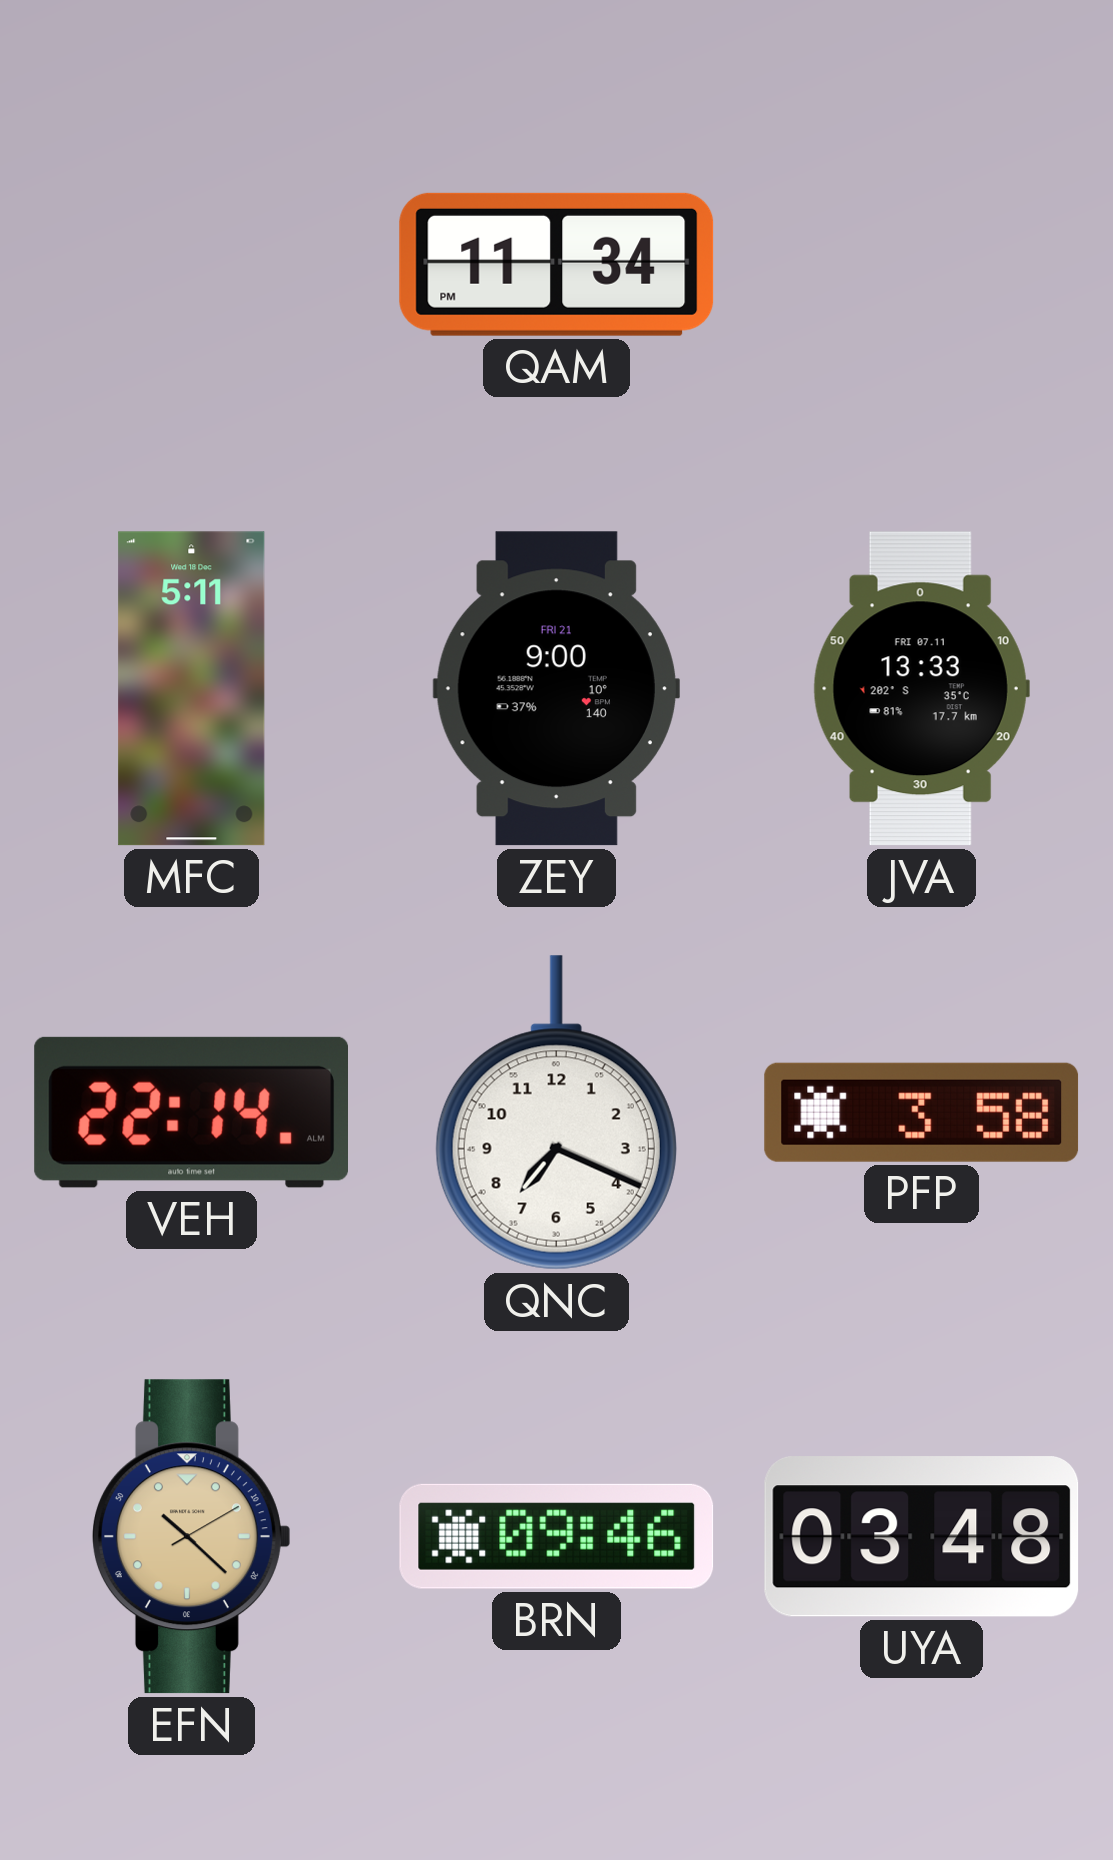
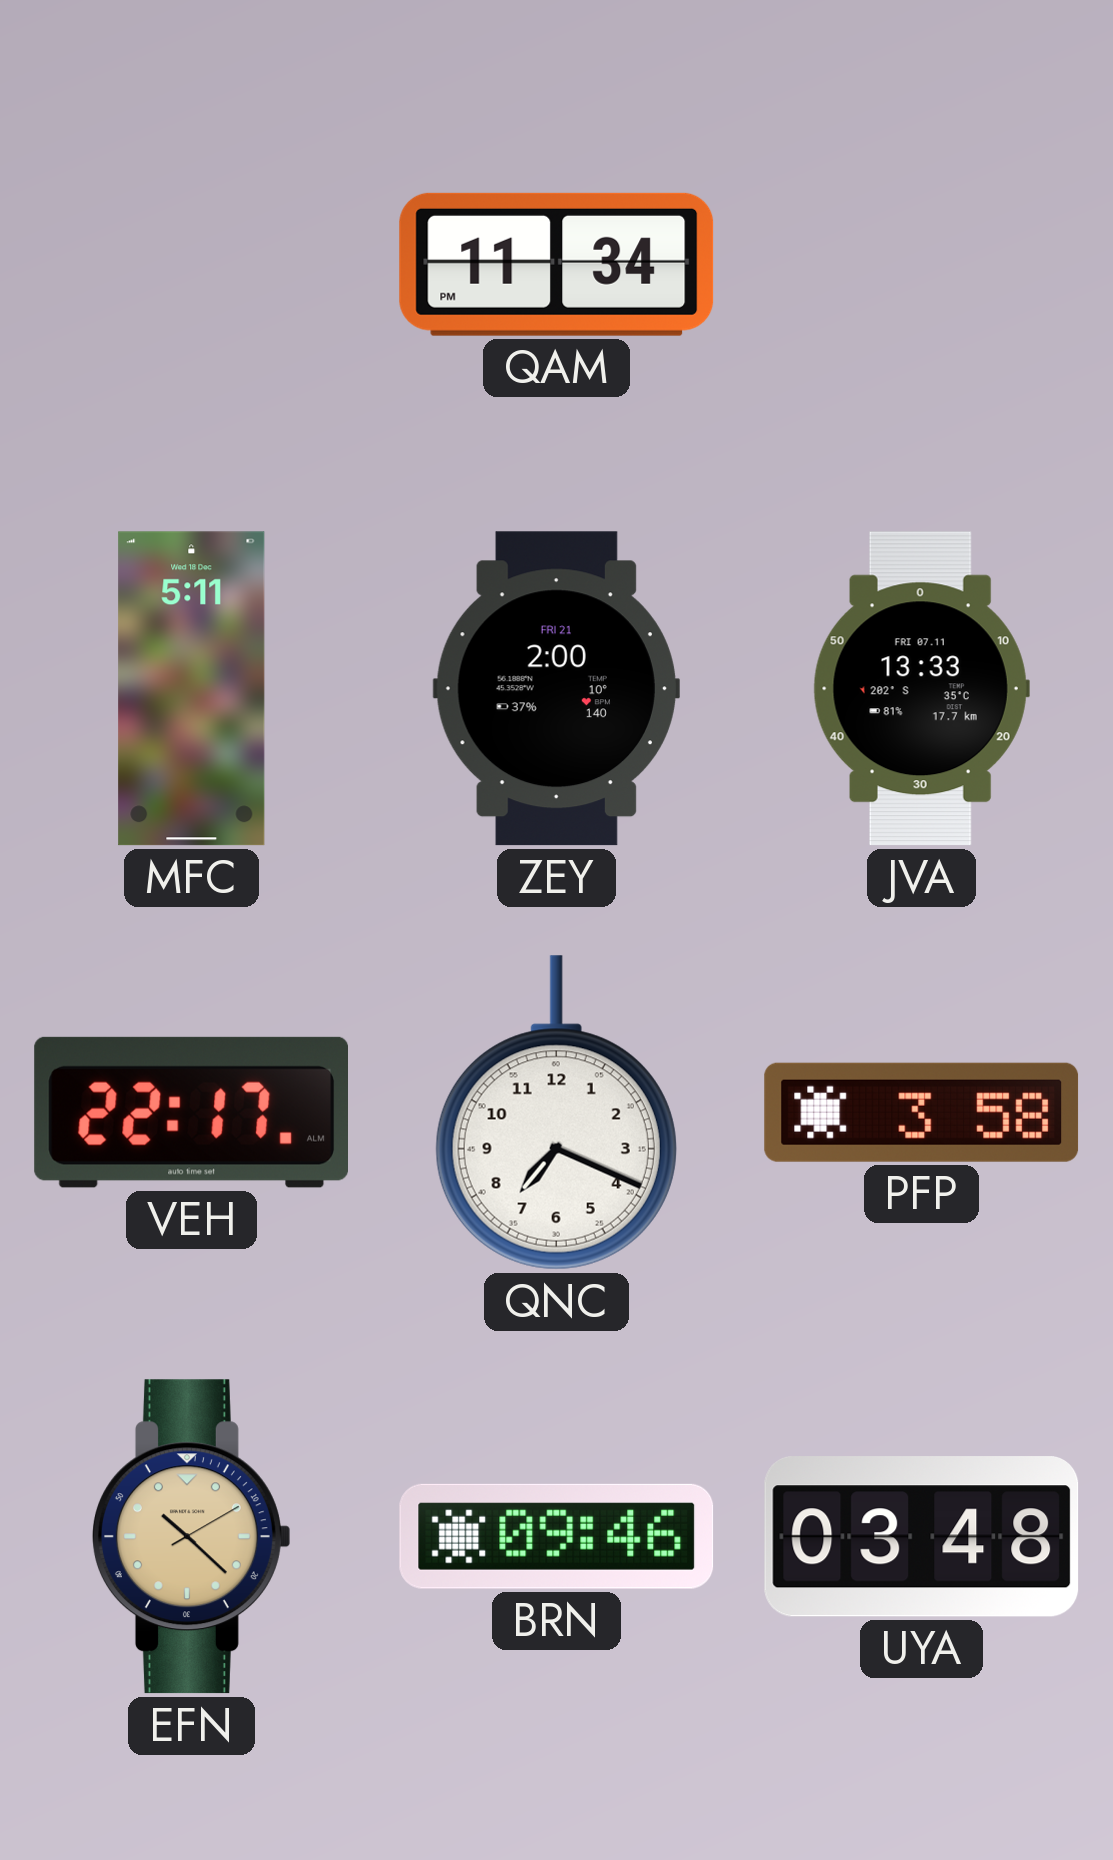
ZEY: 9:00 -> 2:00 (556, 689)
VEH: 22:14 -> 22:17 (191, 1112)
